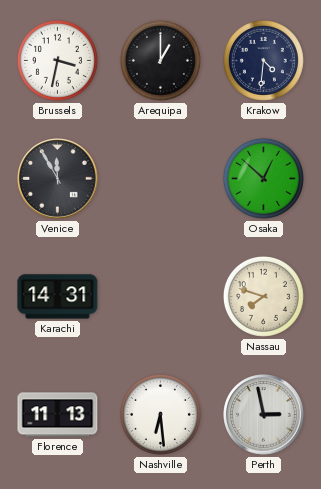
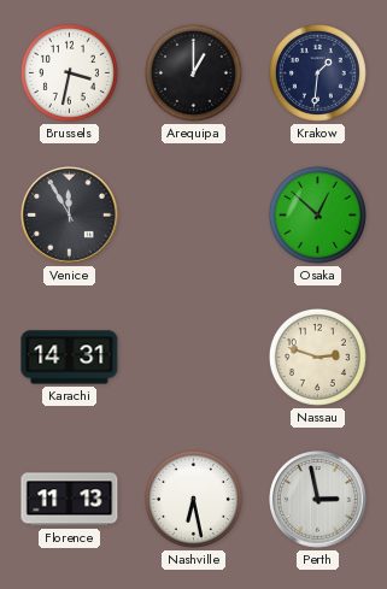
Krakow: 4:31 -> 1:31 (317, 72)
Nassau: 7:48 -> 2:48 (317, 357)
Nashville: 6:29 -> 6:28 (193, 499)
